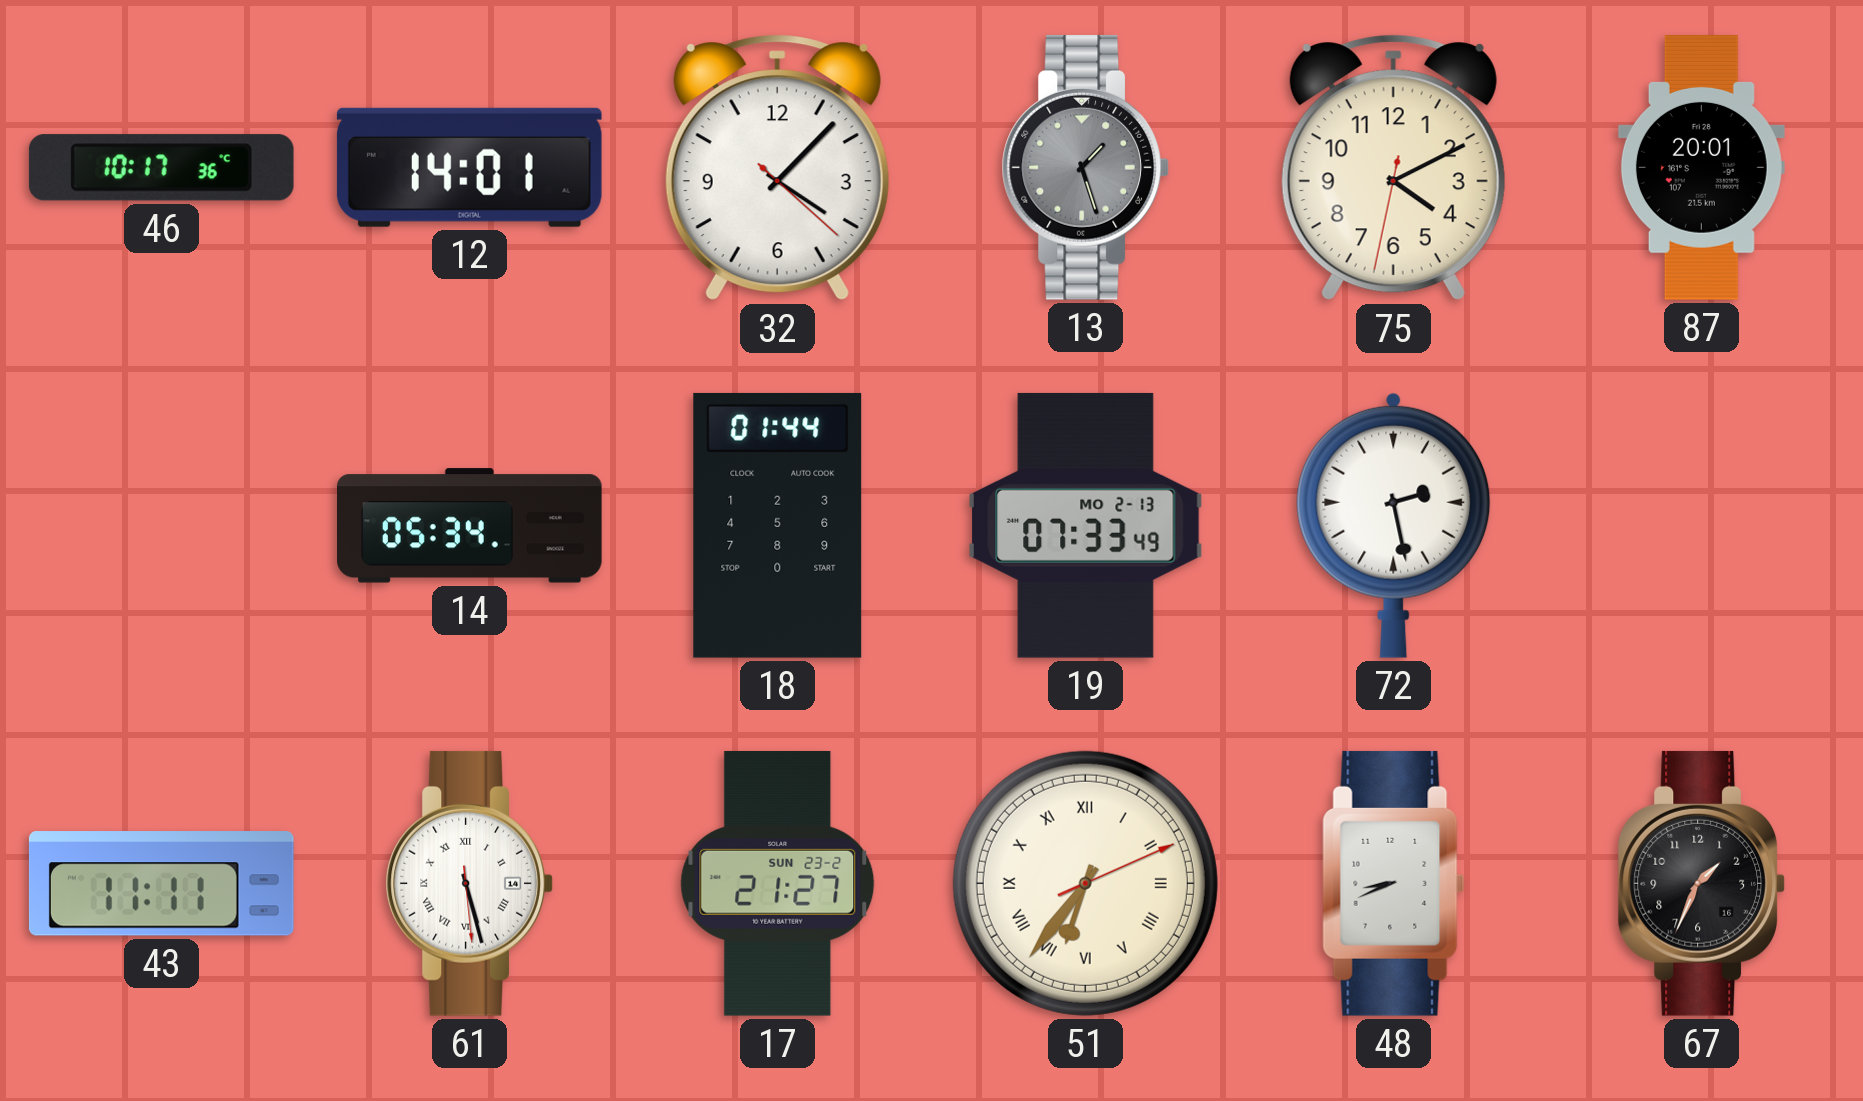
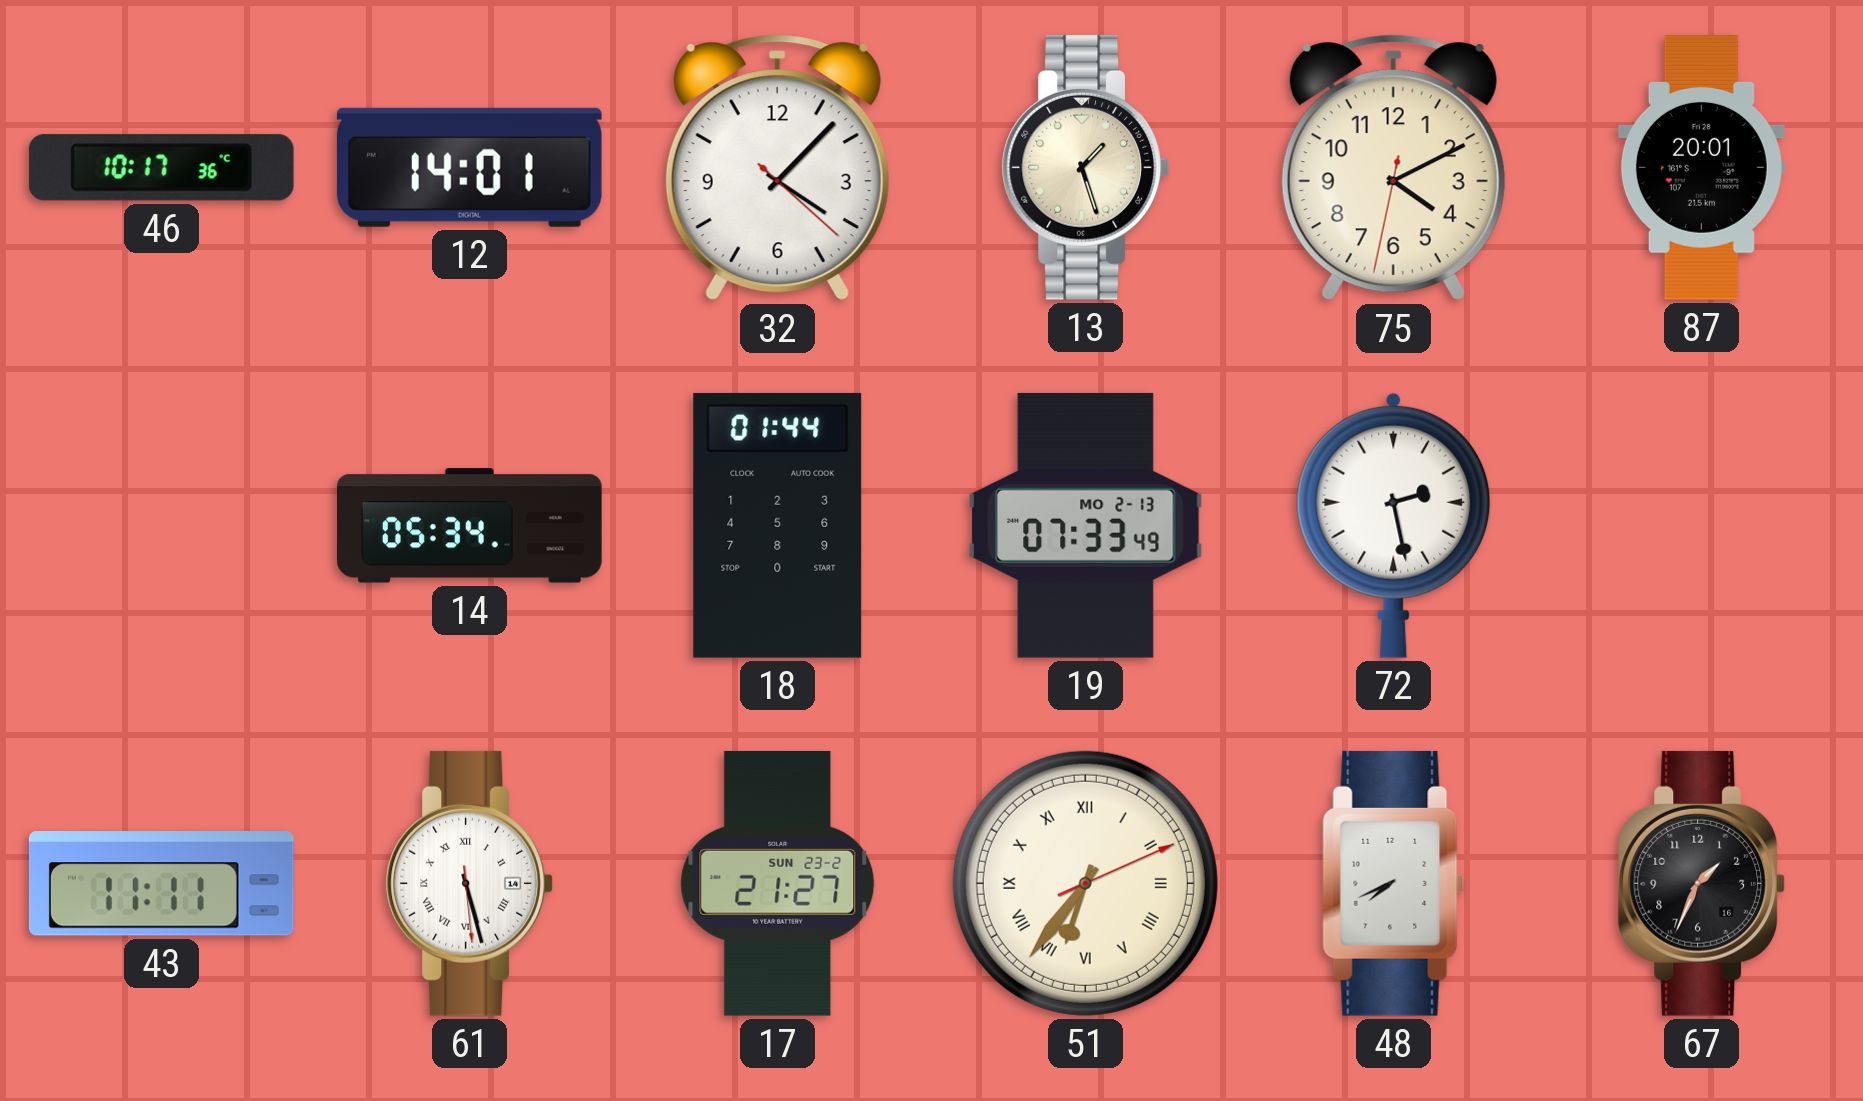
13 dial: grey -> cream (1085, 167)
48: 8:41 -> 7:41 (1394, 883)
